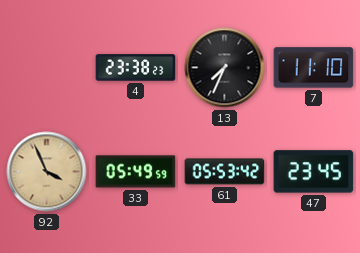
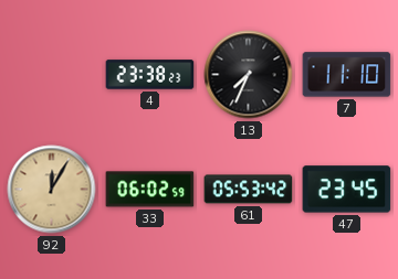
92: 3:56 -> 12:05 (52, 190)
33: 05:49 -> 06:02 (150, 190)
